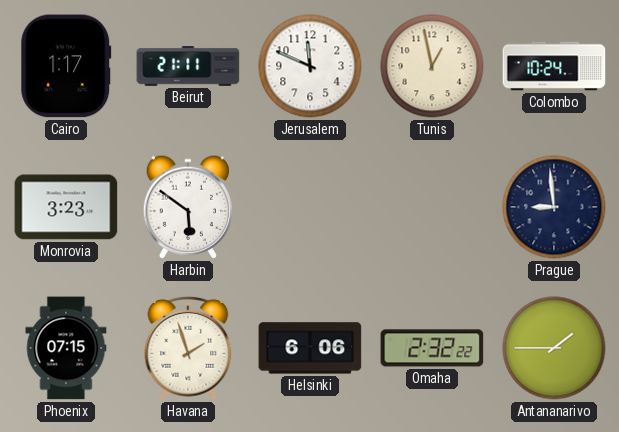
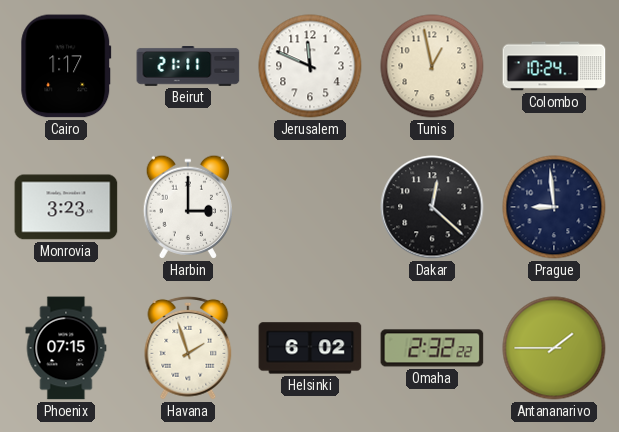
Harbin: 5:51 -> 3:00 (187, 207)
Dakar: none -> 12:22 (432, 207)
Helsinki: 6:06 -> 6:02 (310, 348)
